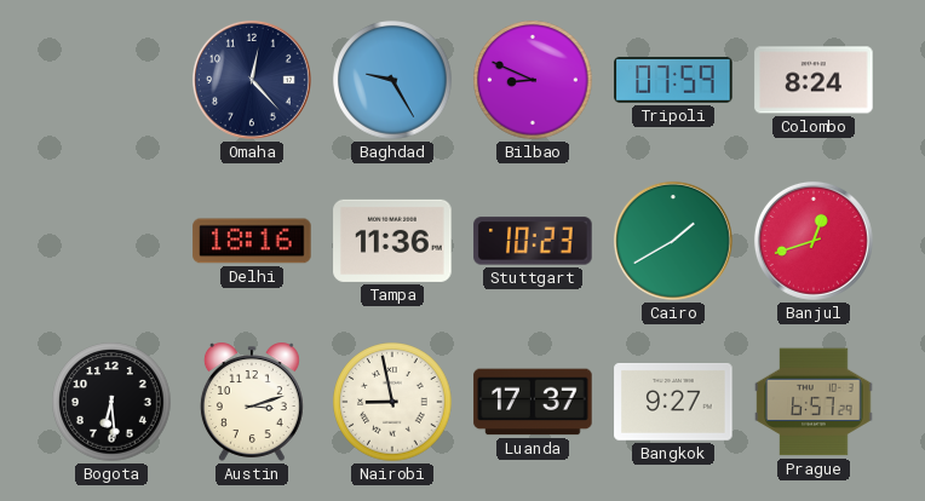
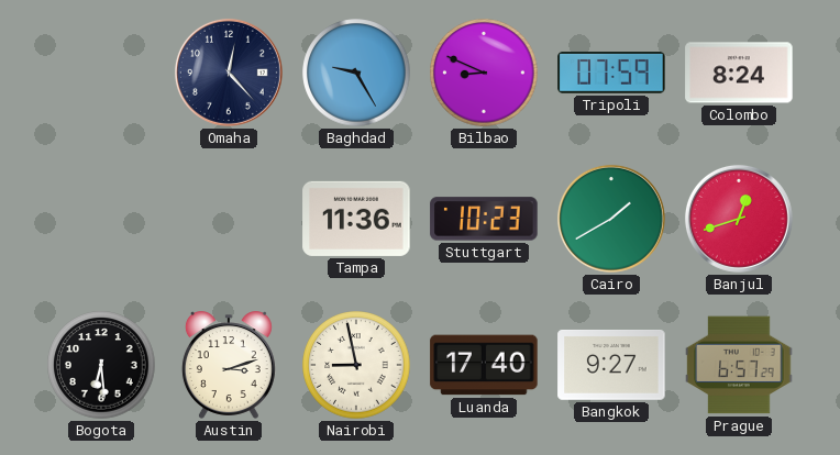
Delhi: 18:16 -> none (252, 241)
Luanda: 17:37 -> 17:40 (484, 365)
